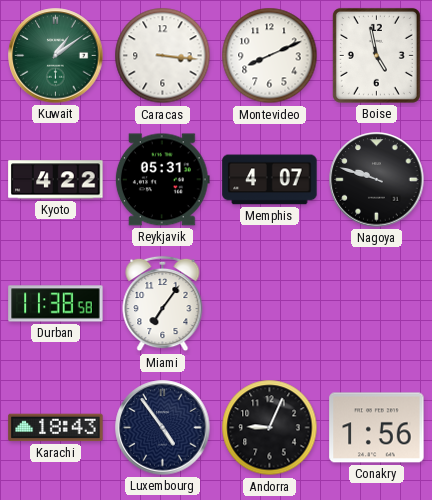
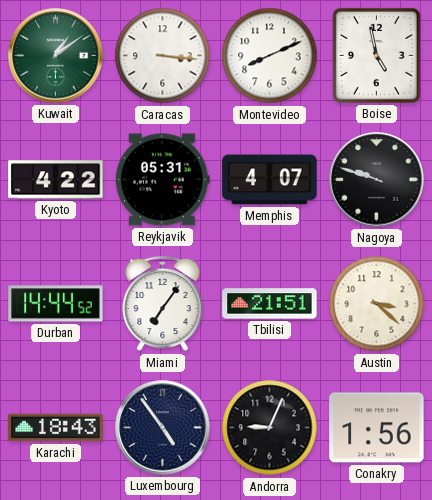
Durban: 11:38 -> 14:44 (56, 304)
Tbilisi: none -> 21:51 (270, 304)
Austin: none -> 3:22 (377, 304)
